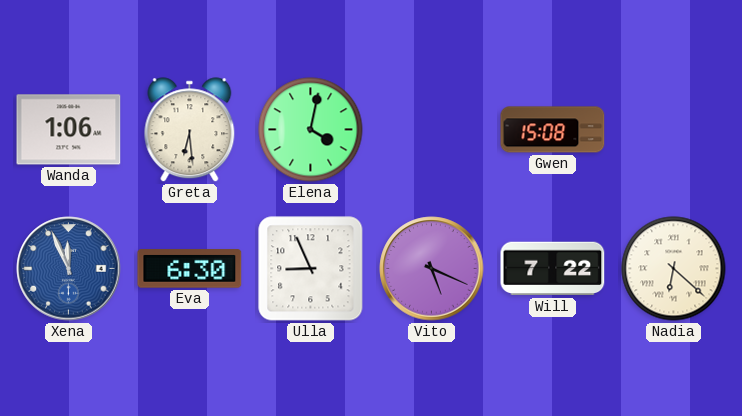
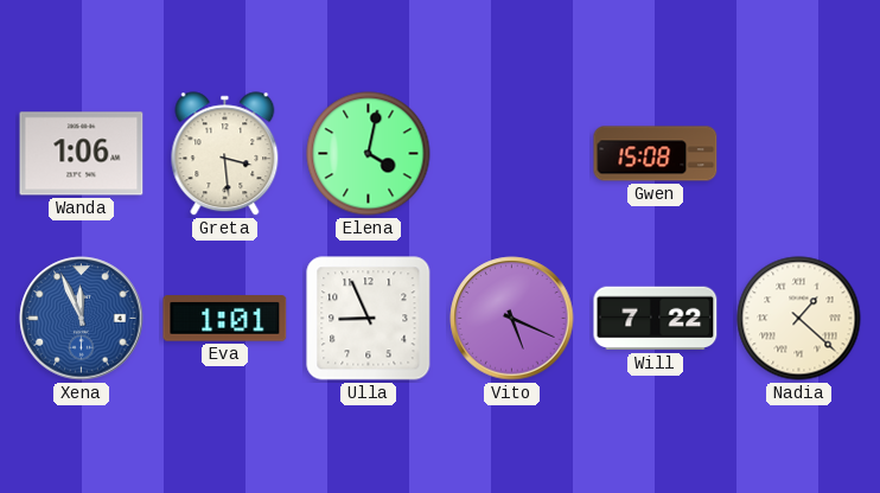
Greta: 6:29 -> 3:29 (225, 154)
Eva: 6:30 -> 1:01 (225, 319)
Nadia: 6:22 -> 1:22 (799, 319)
